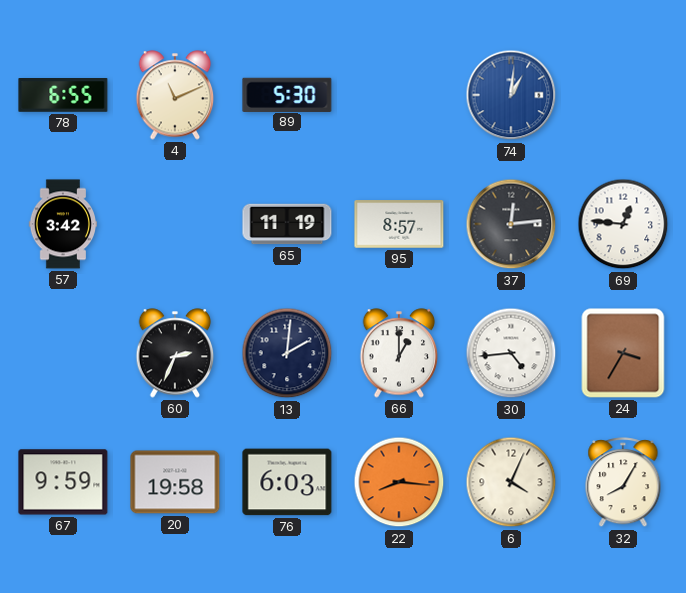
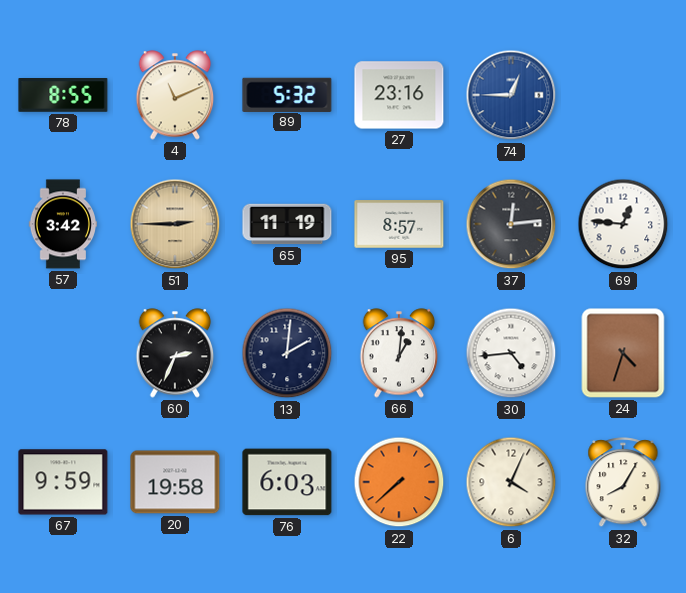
78: 6:55 -> 8:55 (63, 96)
89: 5:30 -> 5:32 (287, 94)
27: none -> 23:16 (399, 95)
74: 1:01 -> 12:45 (511, 95)
51: none -> 2:45 (175, 224)
66: 1:00 -> 1:01 (399, 353)
24: 3:35 -> 4:33 (623, 353)
22: 8:16 -> 7:38 (399, 482)
